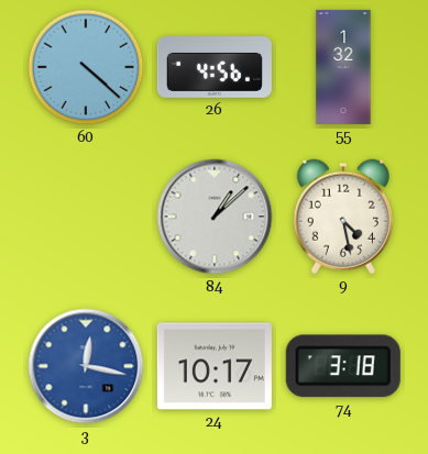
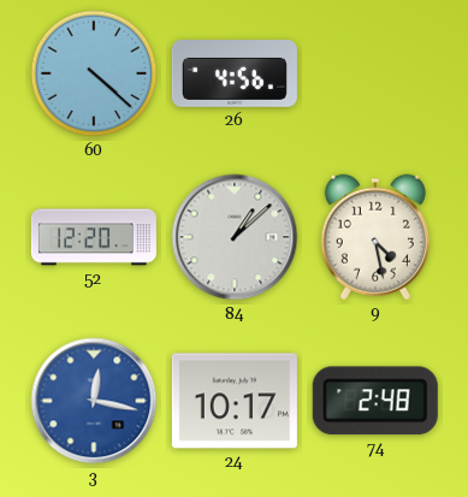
55: 1:32 -> none (343, 67)
52: none -> 12:20 (94, 237)
74: 3:18 -> 2:48 (375, 401)
